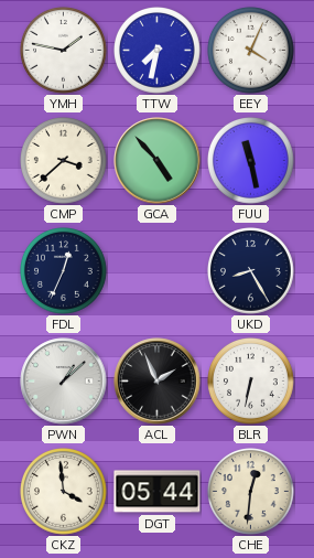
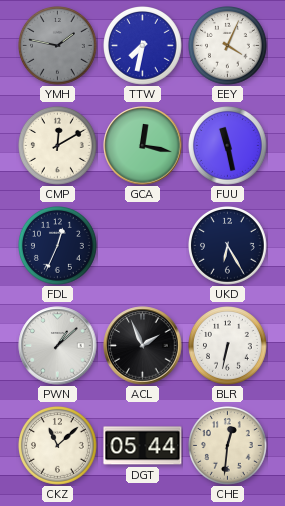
YMH dial: white -> grey (58, 46)
CMP: 3:38 -> 12:10 (58, 146)
GCA: 4:53 -> 12:17 (143, 146)
UKD: 8:25 -> 6:25 (228, 246)
CKZ: 3:59 -> 11:08 (58, 446)
